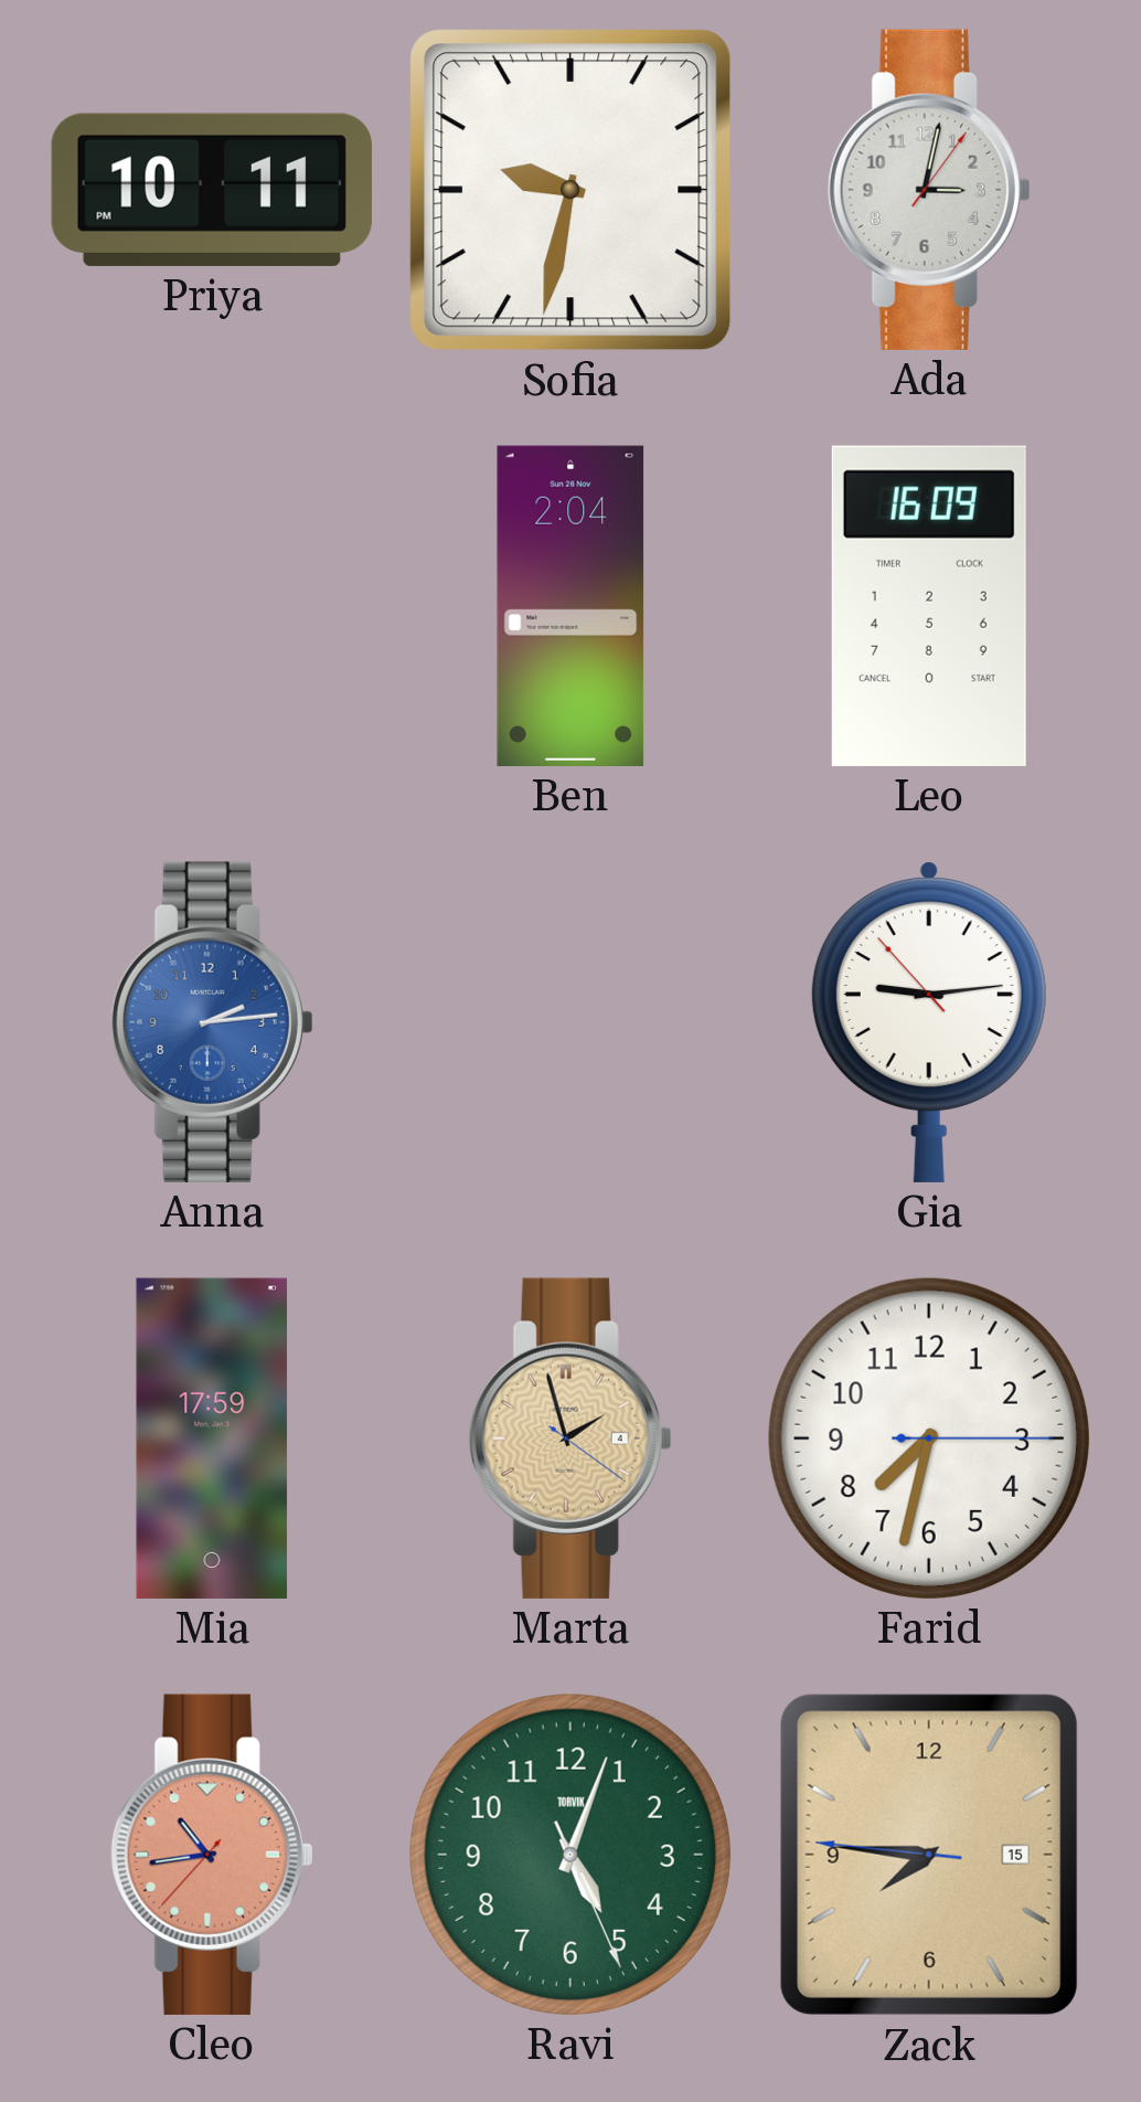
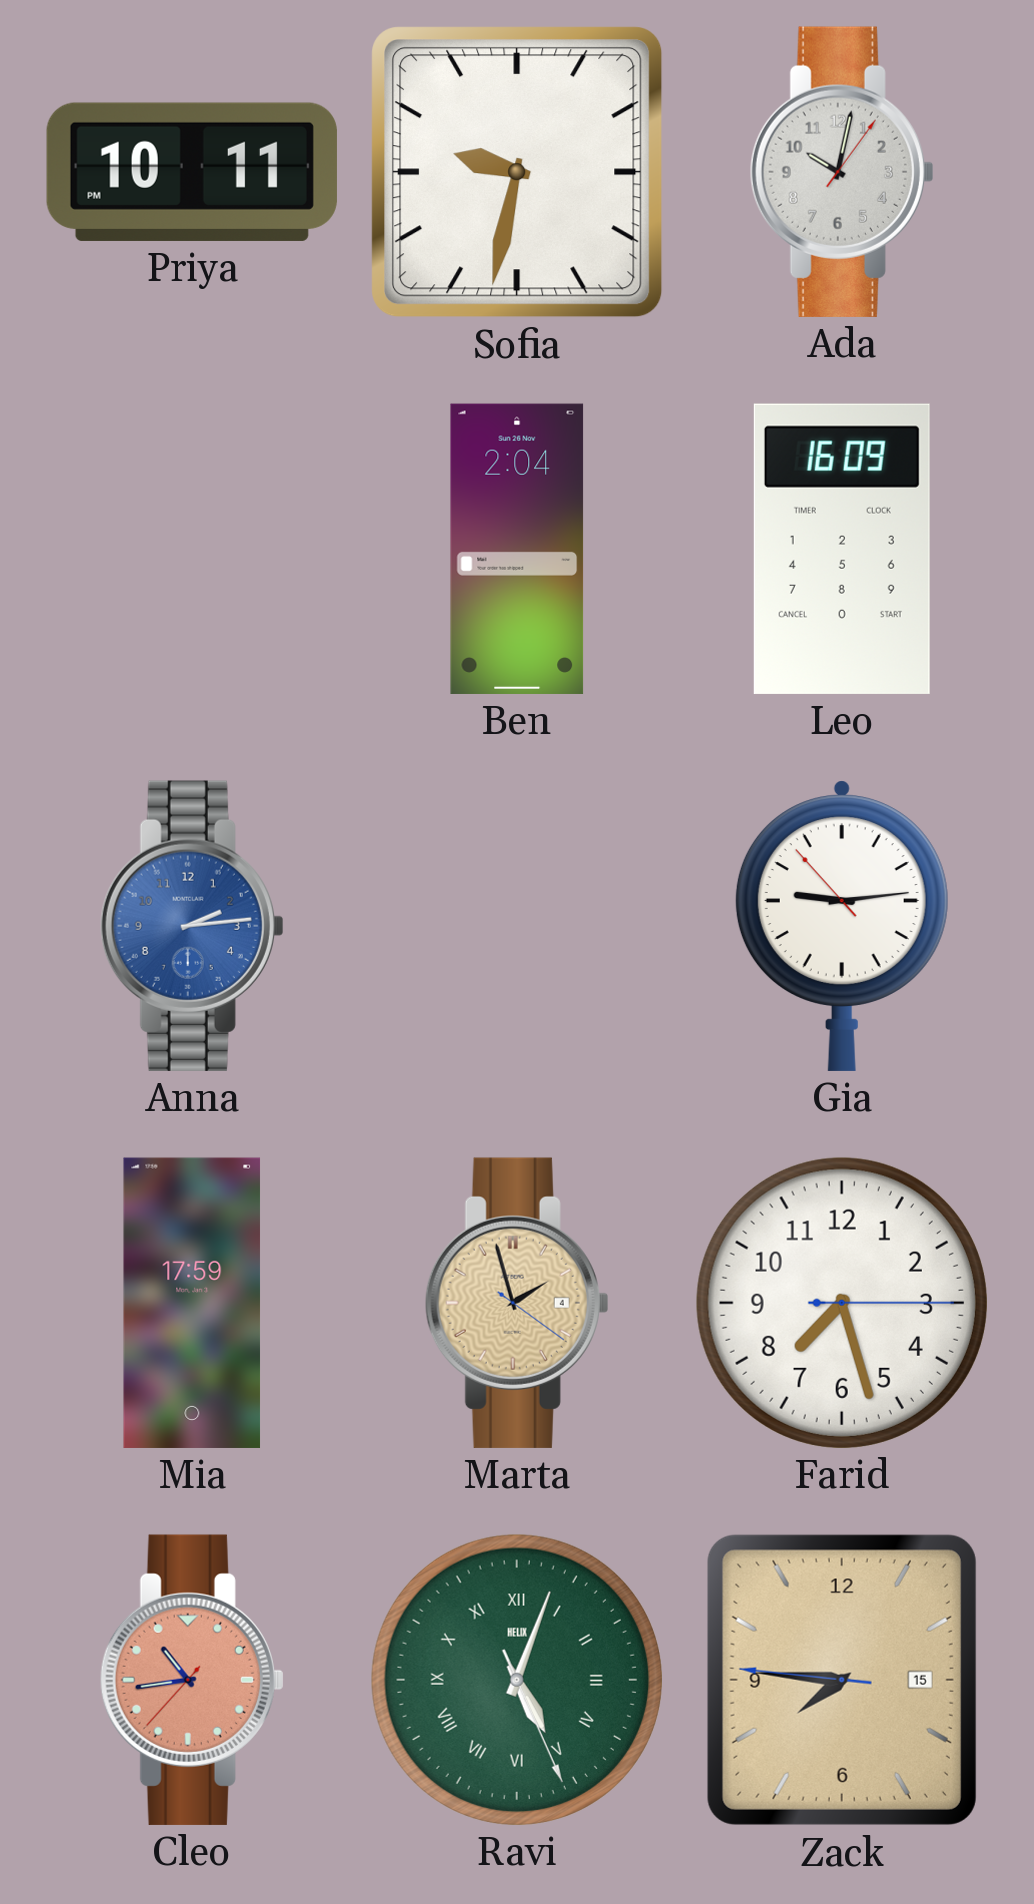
Ada: 3:02 -> 10:02 (842, 172)
Farid: 7:32 -> 7:27 (842, 1303)
Ravi numerals: Arabic -> Roman (517, 1680)
Ravi brand: TORVIK -> HELIX (517, 1680)
